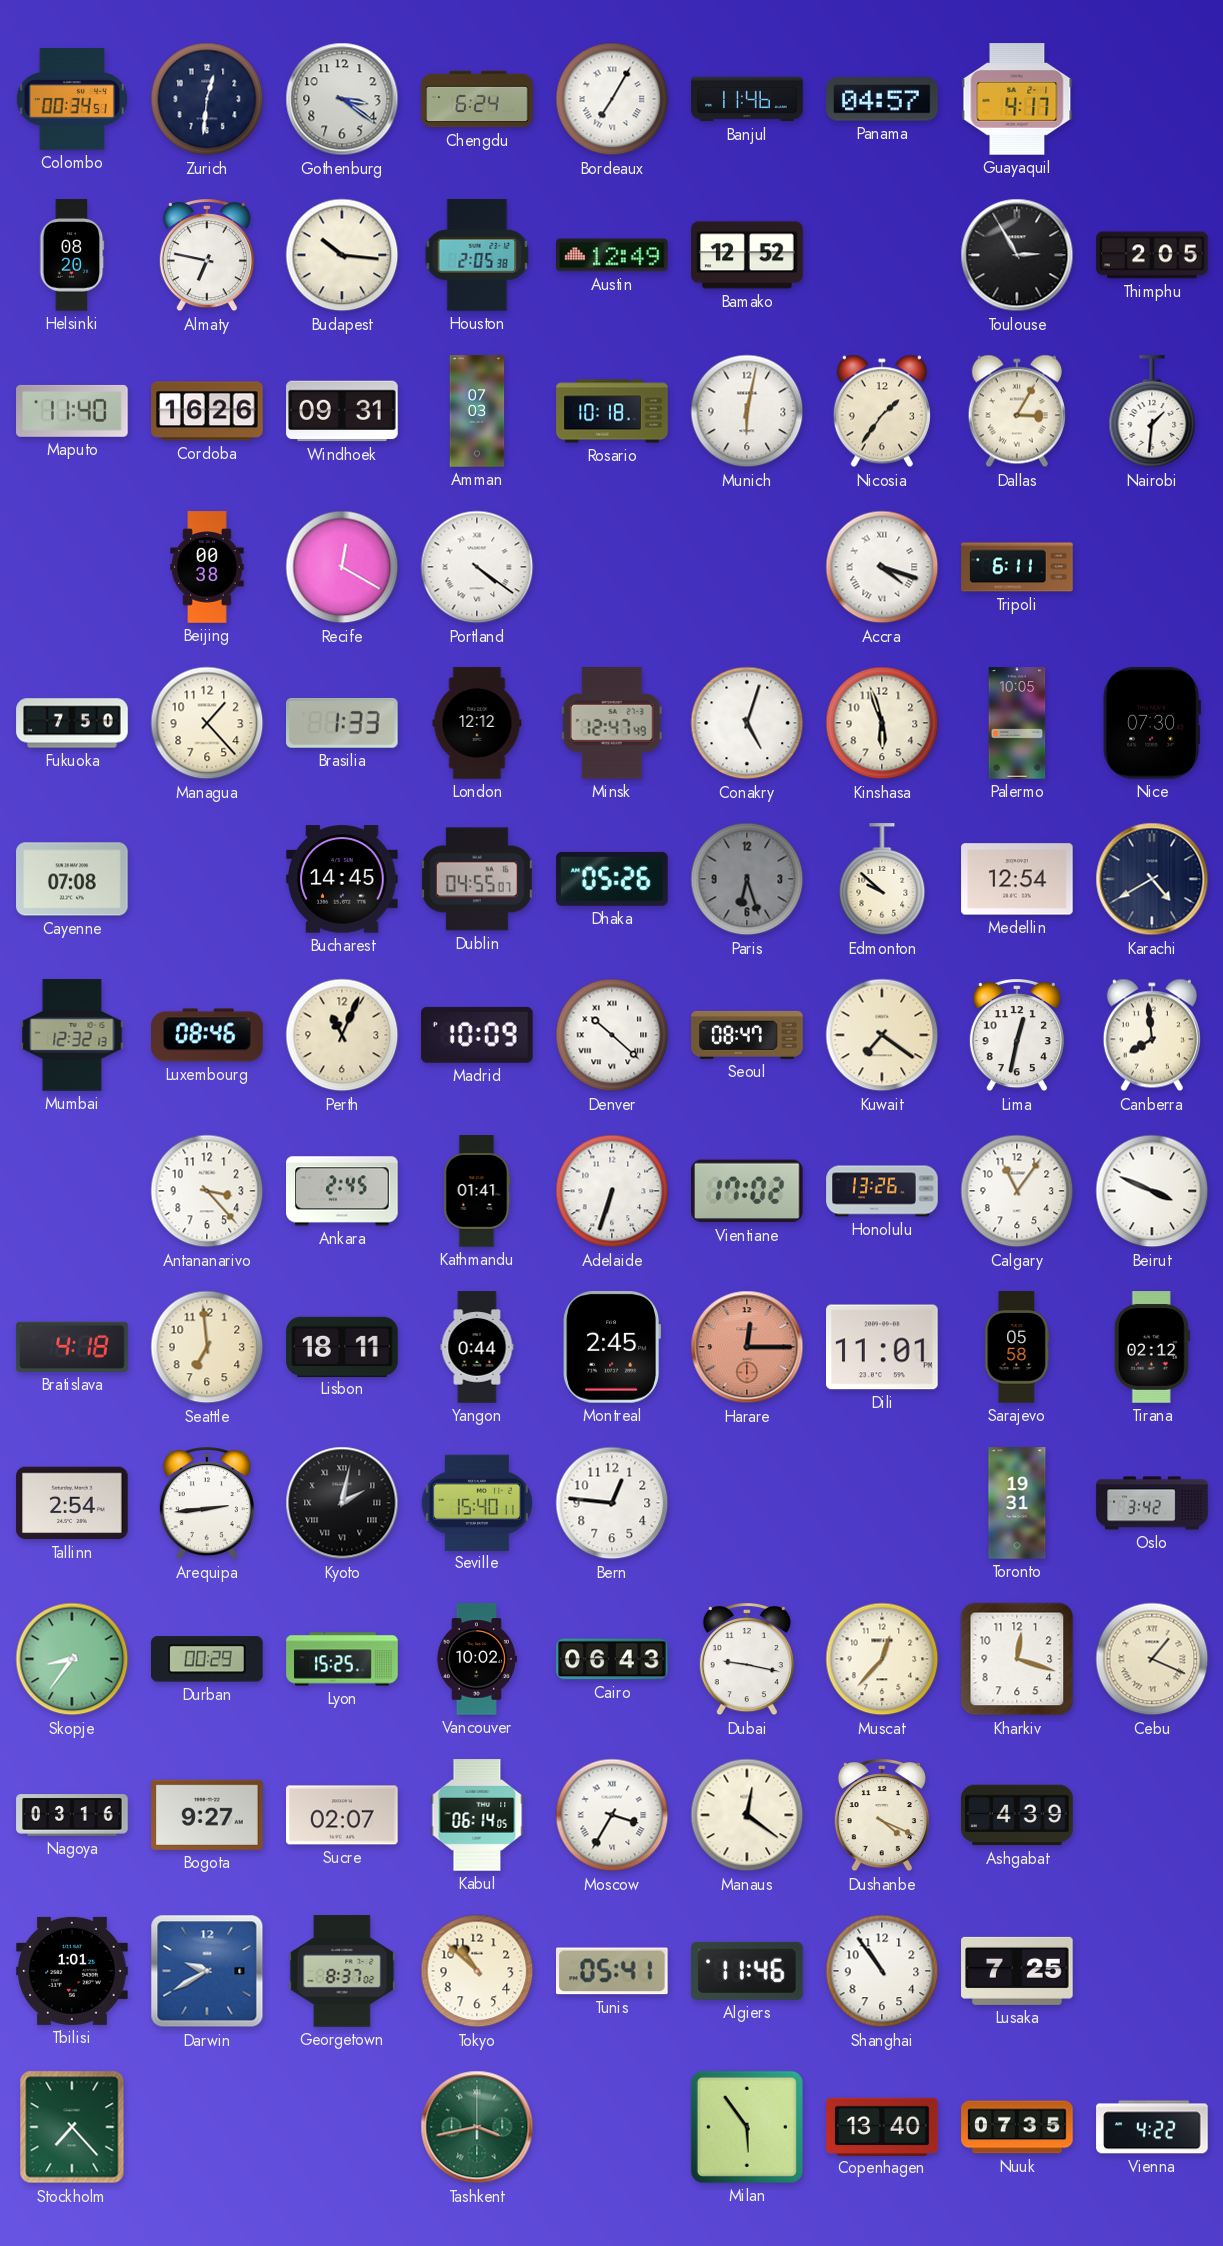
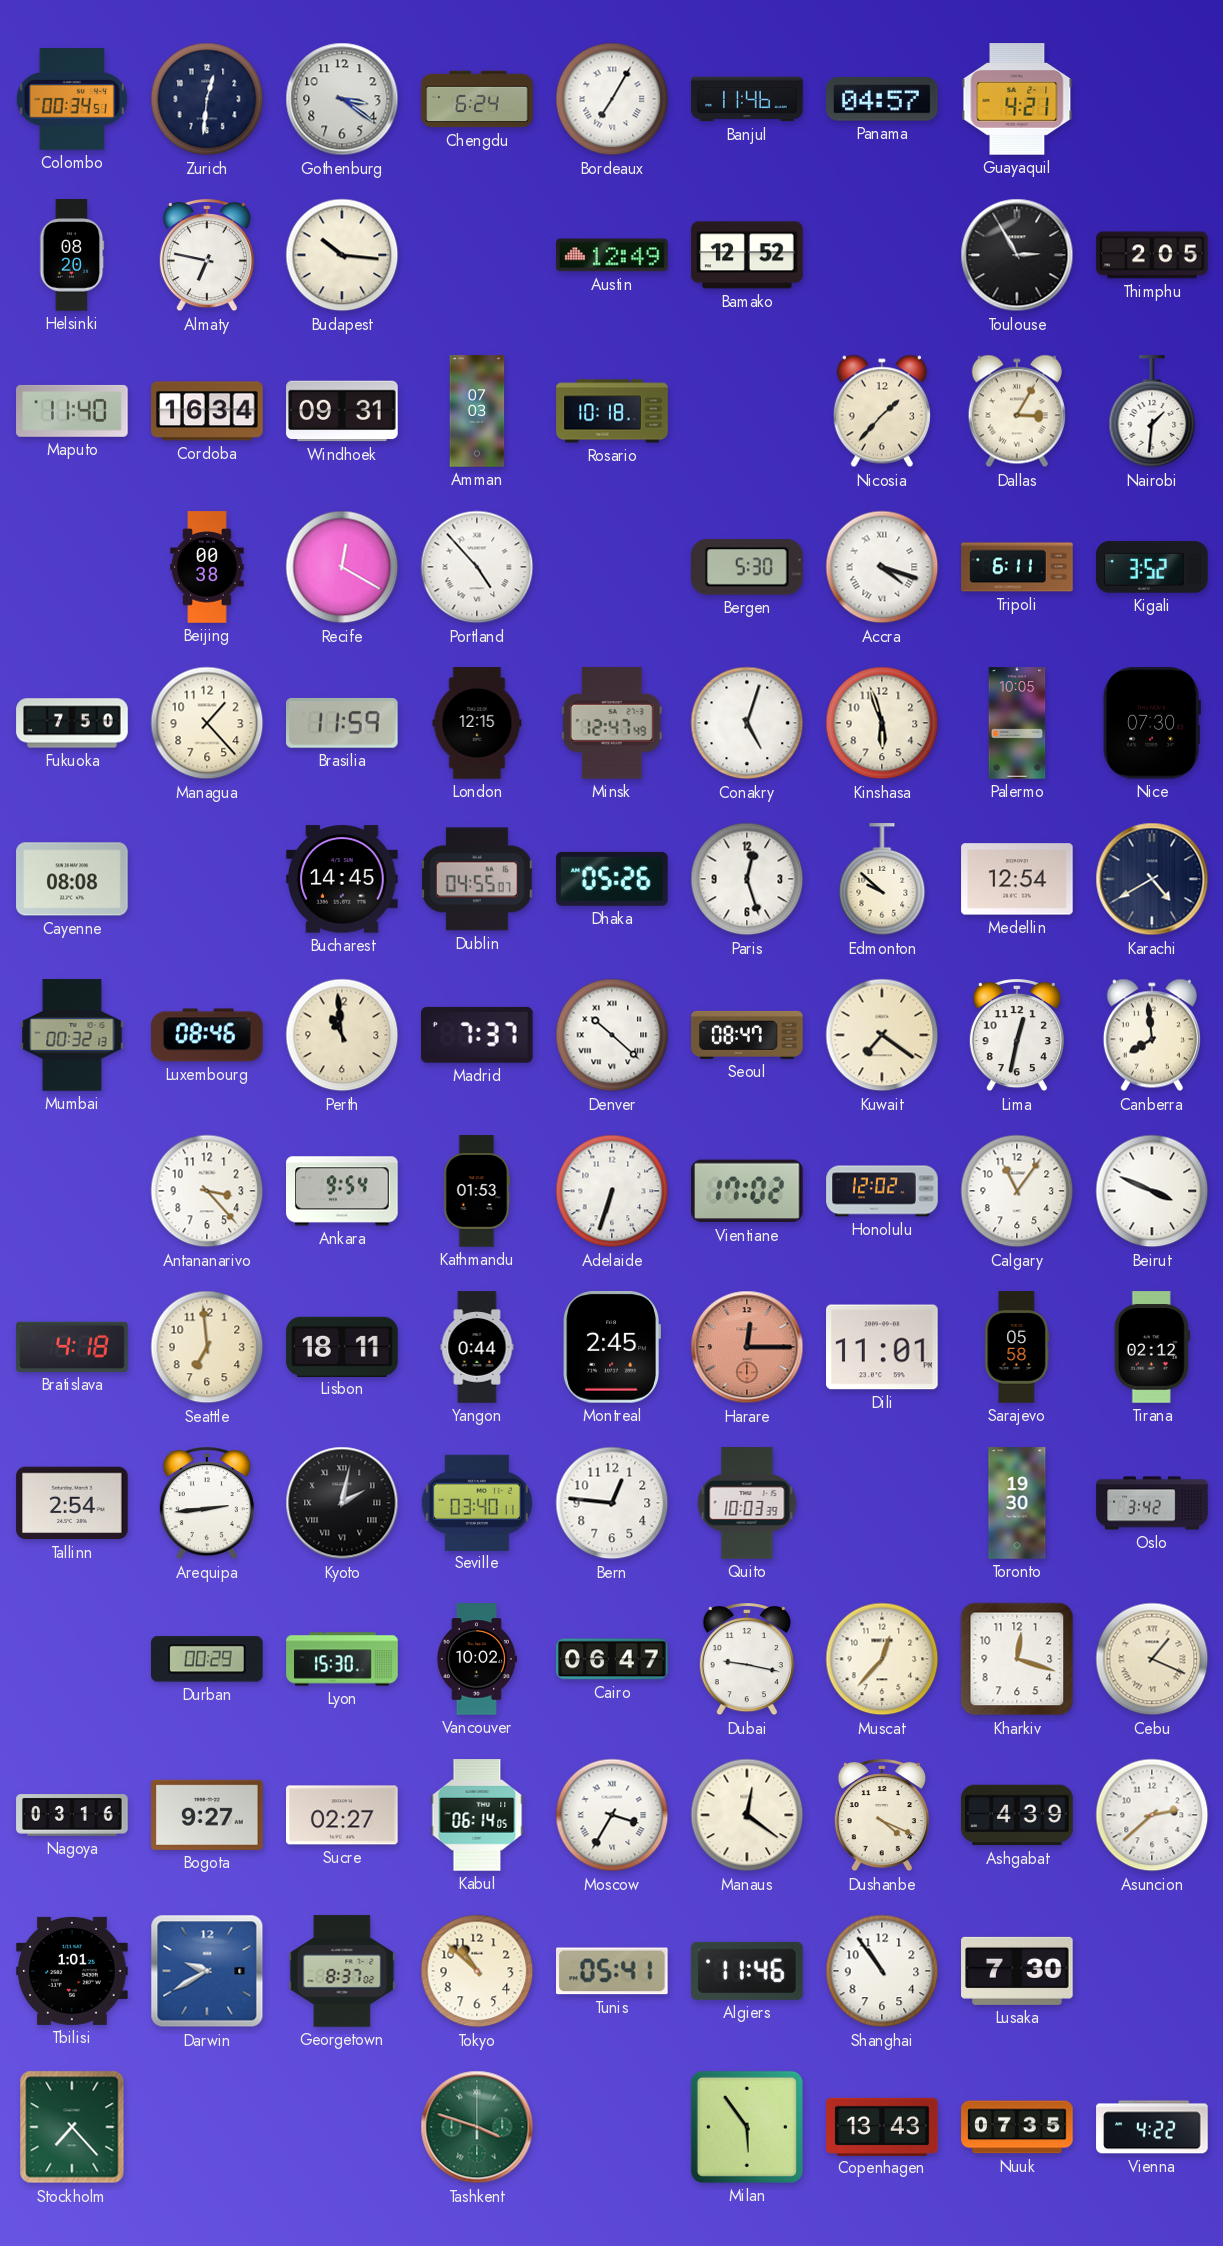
Guayaquil: 4:17 -> 4:21 (1017, 99)
Houston: 2:05 -> none (477, 255)
Cordoba: 16:26 -> 16:34 (207, 411)
Munich: 6:02 -> none (747, 411)
Nicosia: 1:36 -> 1:37 (882, 411)
Portland: 4:21 -> 4:53 (477, 567)
Bergen: none -> 5:30 (748, 567)
Kigali: none -> 3:52 (1152, 567)
Brasilia: 1:33 -> 11:59 (342, 723)
London: 12:12 -> 12:15 (477, 723)
Cayenne: 07:08 -> 08:08 (72, 879)
Paris: 6:27 -> 12:27 (747, 879)
Paris dial: grey -> white (747, 879)
Mumbai: 12:32 -> 00:32 (72, 1035)
Perth: 11:04 -> 10:59 (342, 1035)
Madrid: 10:09 -> 7:37 (478, 1035)
Ankara: 2:45 -> 9:54 (342, 1191)
Kathmandu: 01:41 -> 01:53 (477, 1191)
Honolulu: 13:26 -> 12:02 (882, 1191)
Seville: 15:40 -> 03:40 (477, 1502)
Quito: none -> 10:03 (747, 1503)
Toronto: 19:31 -> 19:30 (1017, 1503)
Skopje: 8:36 -> none (72, 1659)
Lyon: 15:25 -> 15:30 (342, 1659)
Cairo: 06:43 -> 06:47 (612, 1659)
Sucre: 02:07 -> 02:27 (342, 1815)
Asuncion: none -> 2:38 (1152, 1815)
Lusaka: 7:25 -> 7:30 (1017, 1971)
Tashkent: 3:43 -> 3:48 (477, 2127)
Copenhagen: 13:40 -> 13:43 (882, 2126)
